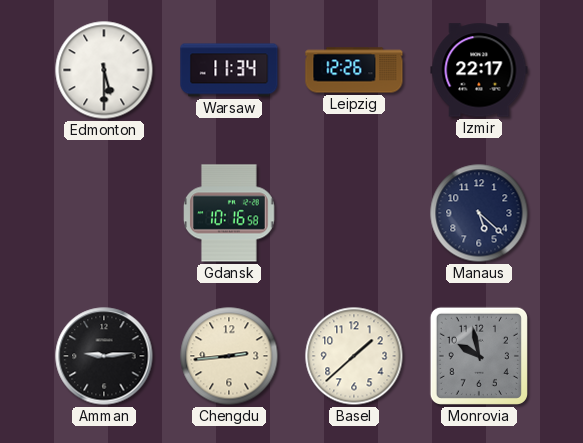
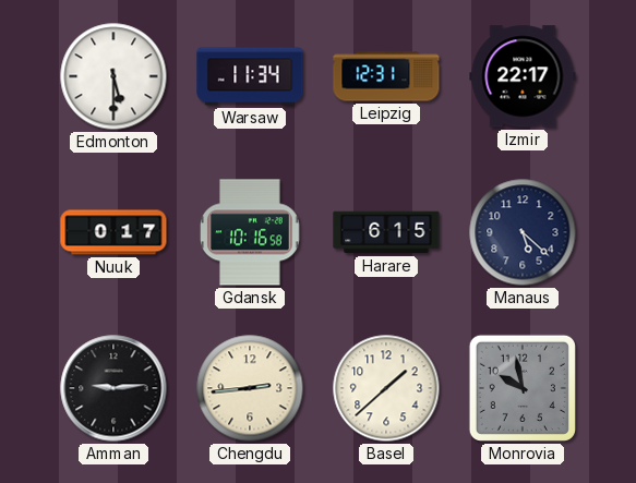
Leipzig: 12:26 -> 12:31 (386, 76)
Nuuk: none -> 0:17 (113, 232)
Harare: none -> 6:15 (386, 232)
